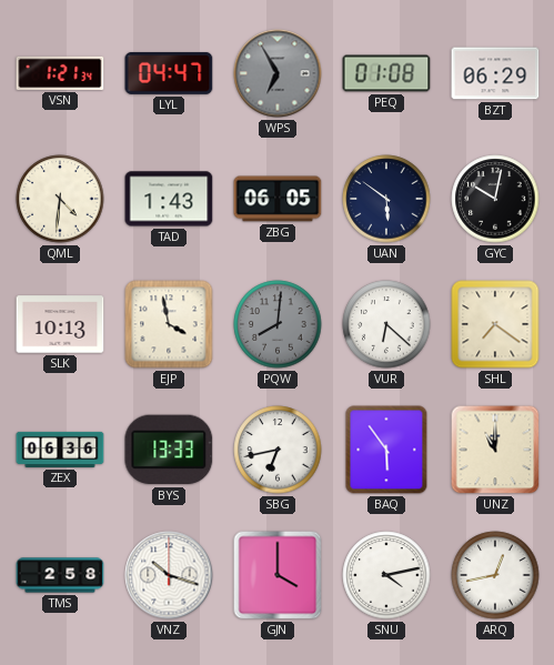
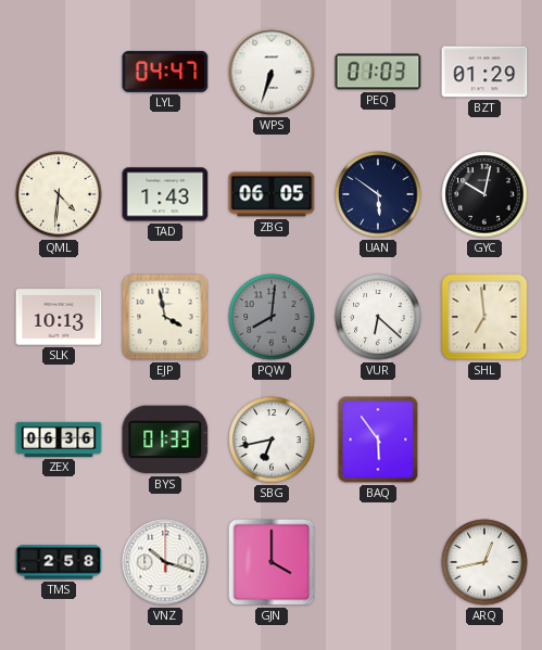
VSN: 1:21 -> none (60, 73)
WPS: 6:55 -> 6:33 (272, 72)
WPS dial: grey -> white (272, 72)
PEQ: 01:08 -> 01:03 (378, 72)
BZT: 06:29 -> 01:29 (484, 72)
SHL: 7:21 -> 6:59 (484, 317)
BYS: 13:33 -> 01:33 (165, 439)
UNZ: 11:00 -> none (495, 450)
SNU: 4:13 -> none (386, 575)
